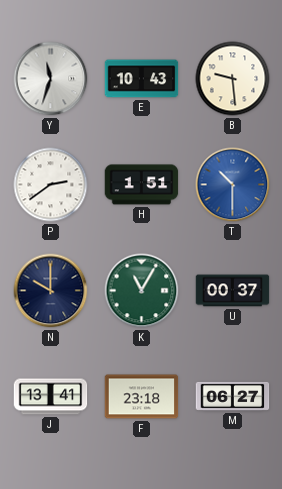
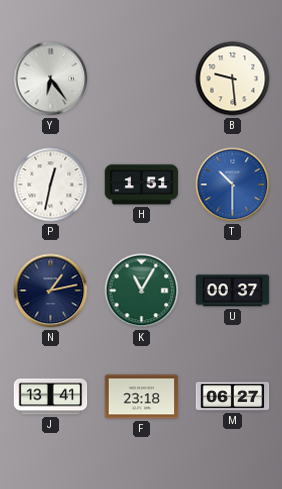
Y: 11:33 -> 6:24 (51, 79)
E: 10:43 -> none (142, 79)
P: 2:39 -> 12:32 (51, 185)
N: 10:00 -> 1:13 (51, 291)
